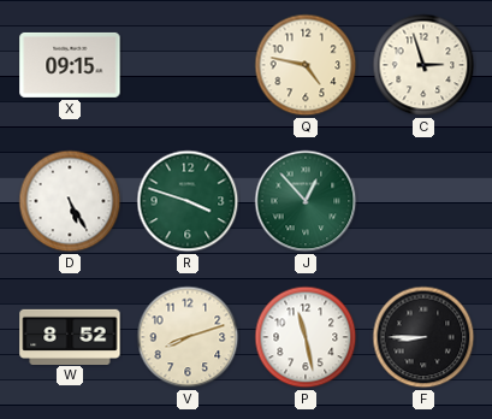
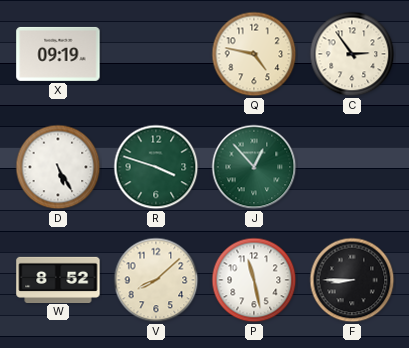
X: 09:15 -> 09:19 (58, 54)
C: 2:57 -> 2:54 (352, 54)
V: 8:12 -> 8:08 (156, 280)
